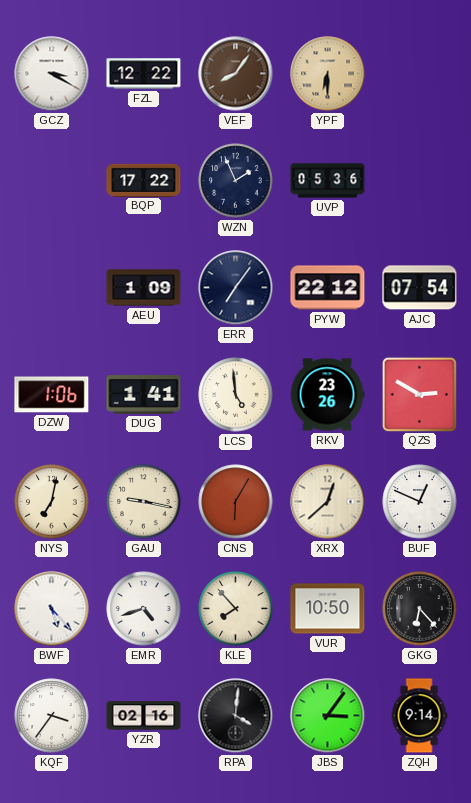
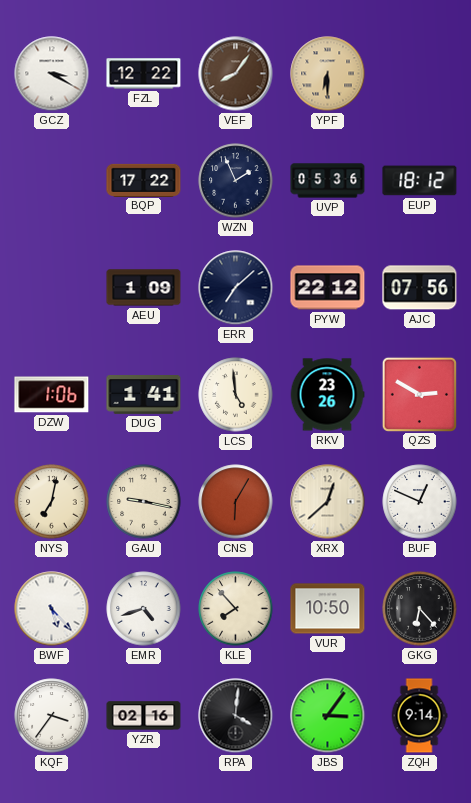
EUP: none -> 18:12 (420, 181)
ERR: 7:06 -> 7:08 (236, 288)
AJC: 07:54 -> 07:56 (420, 288)
